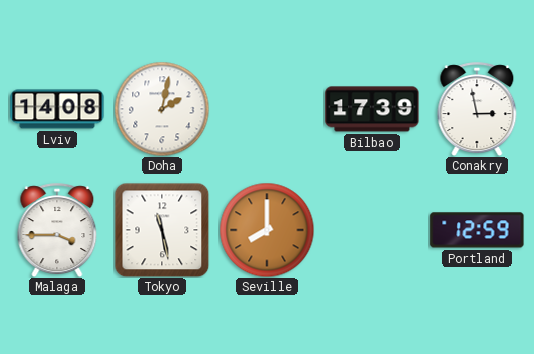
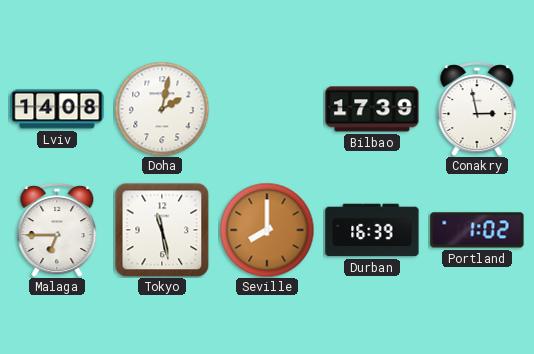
Malaga: 3:45 -> 6:45 (57, 230)
Durban: none -> 16:39 (372, 230)
Portland: 12:59 -> 1:02 (477, 230)
